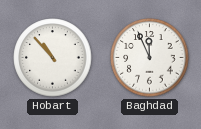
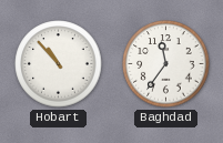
Baghdad: 11:56 -> 11:36 (166, 64)
